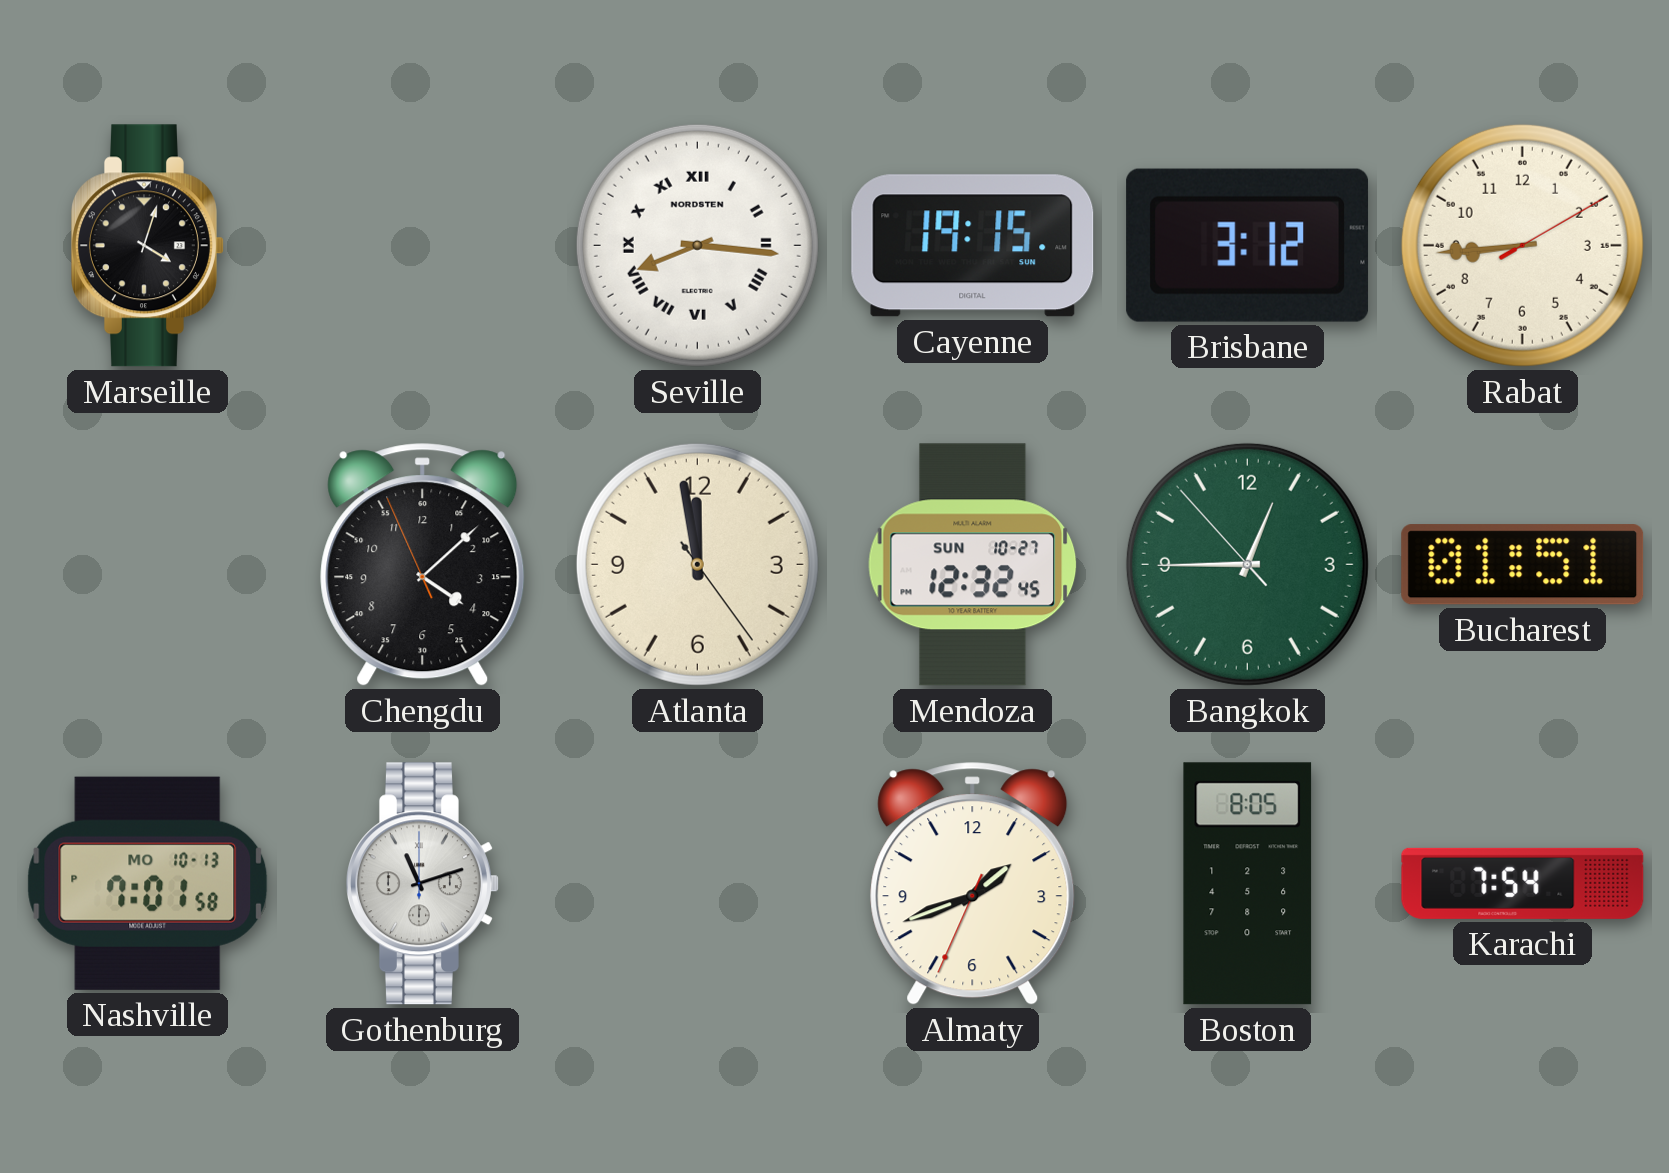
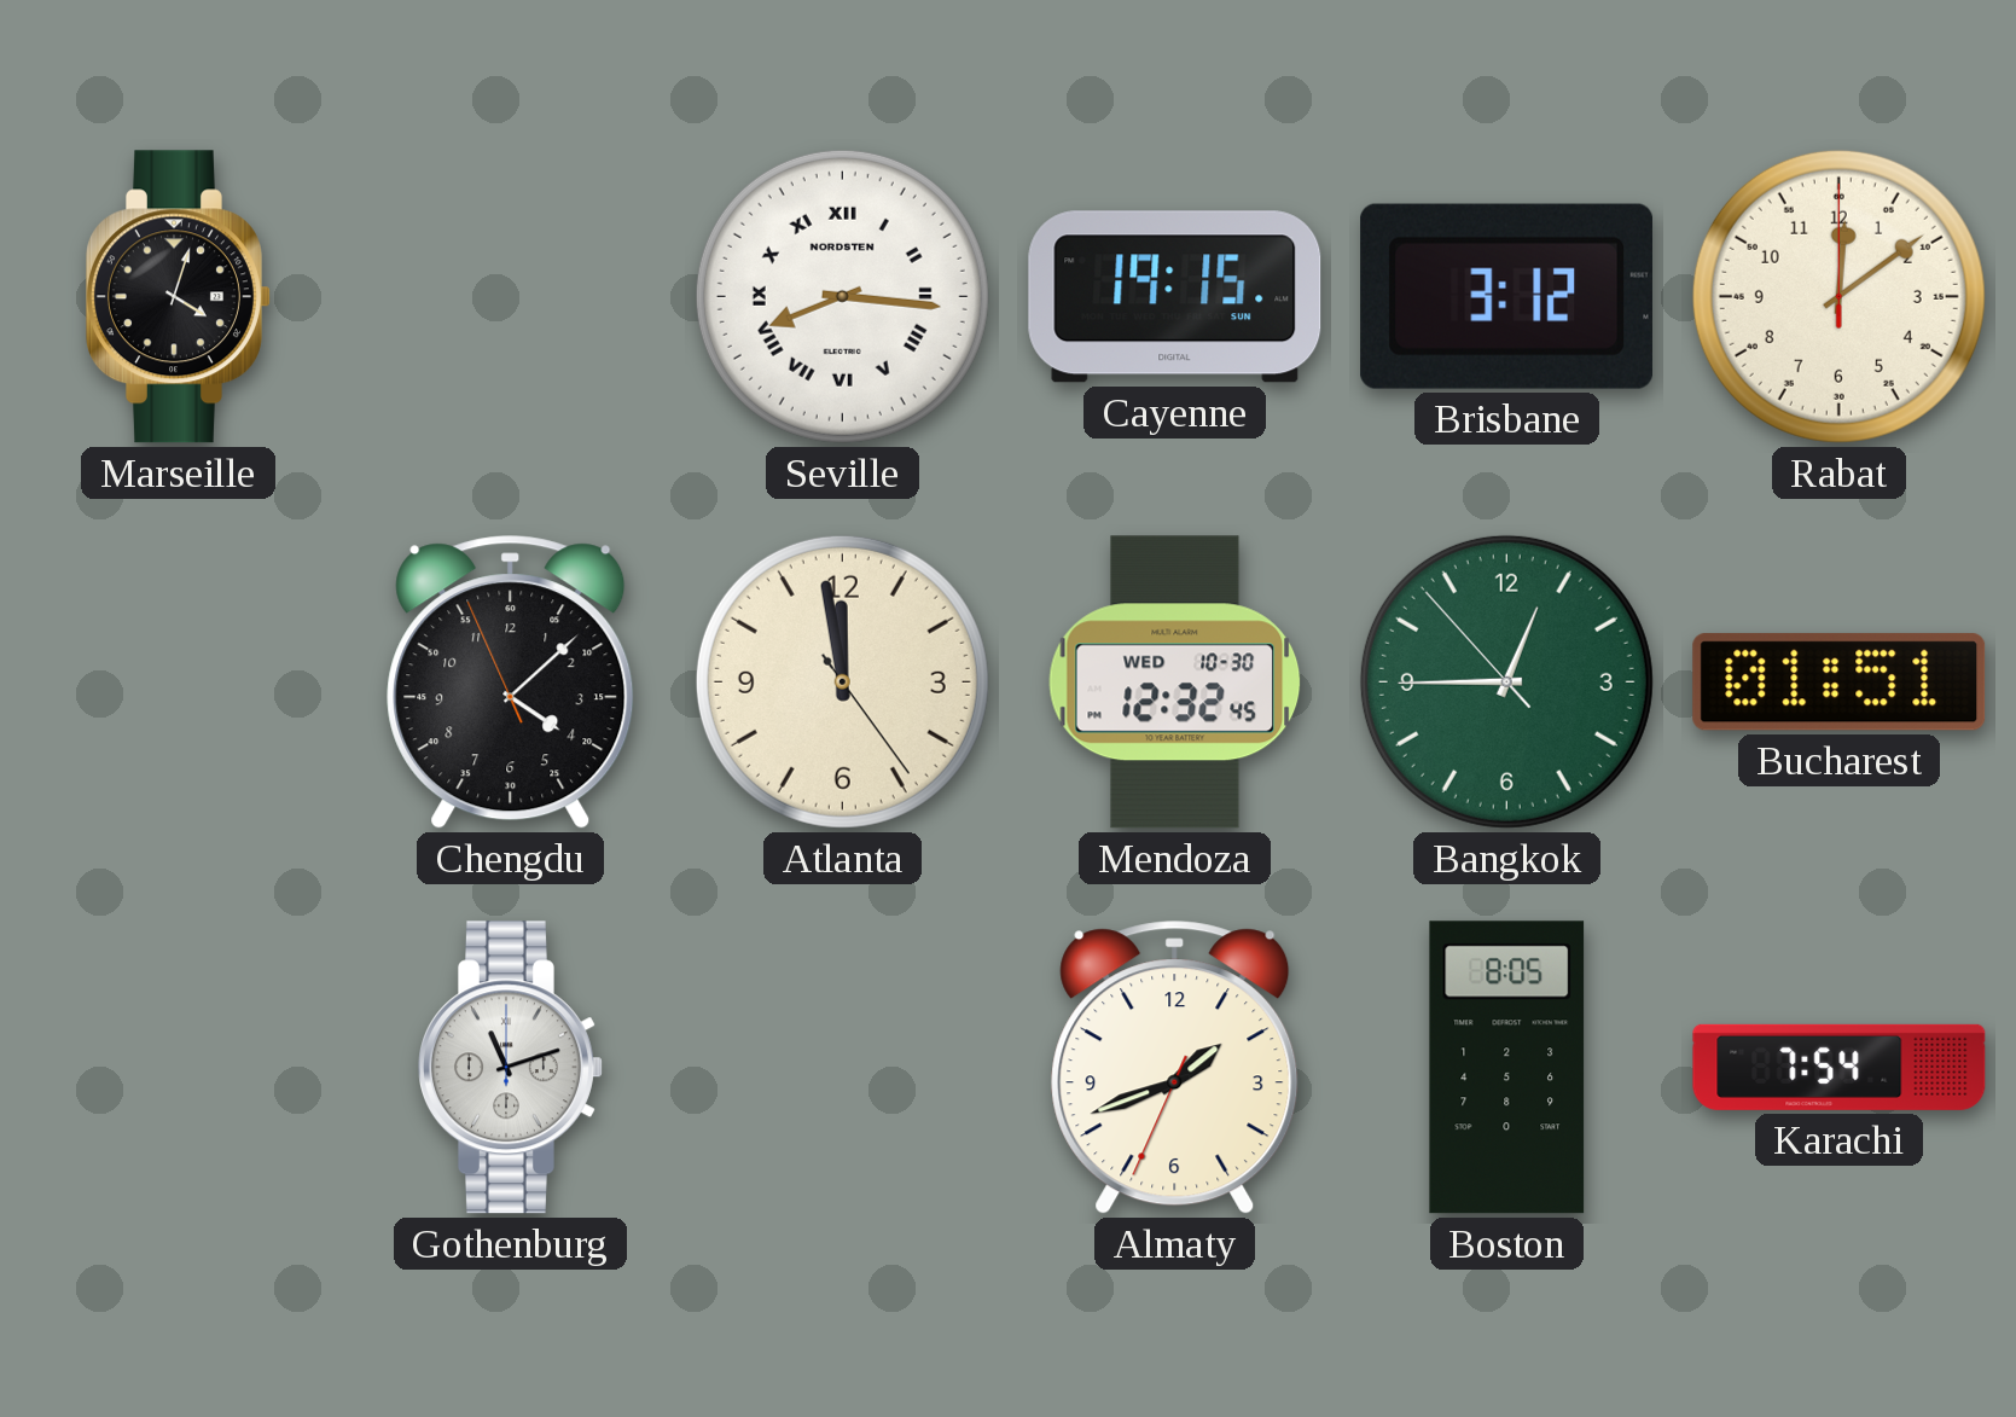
Rabat: 8:44 -> 12:09 (1838, 296)
Mendoza date: SUN 10-27 -> WED 10-30 (1175, 683)
Nashville: 7:01 -> none (148, 883)
